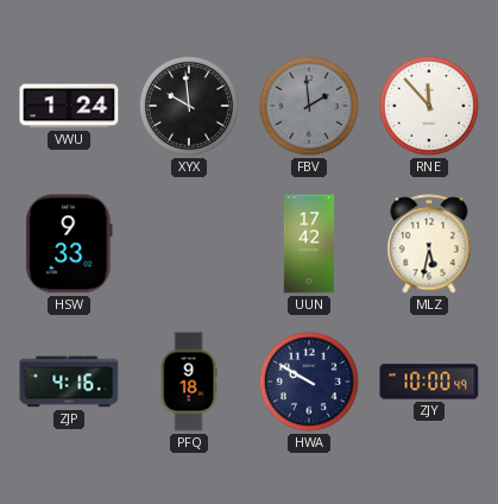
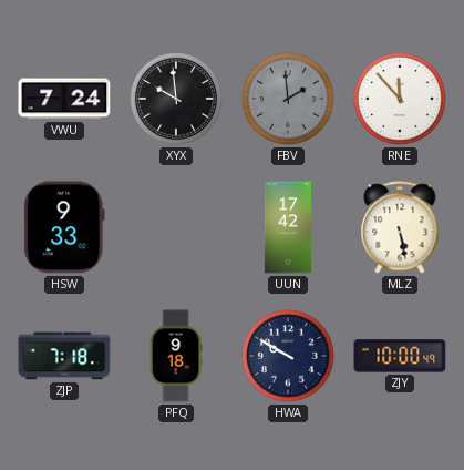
VWU: 1:24 -> 7:24 (64, 99)
MLZ: 5:32 -> 5:28 (400, 227)
ZJP: 4:16 -> 7:18 (64, 356)
